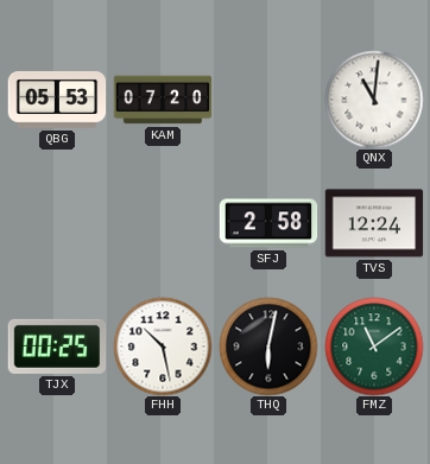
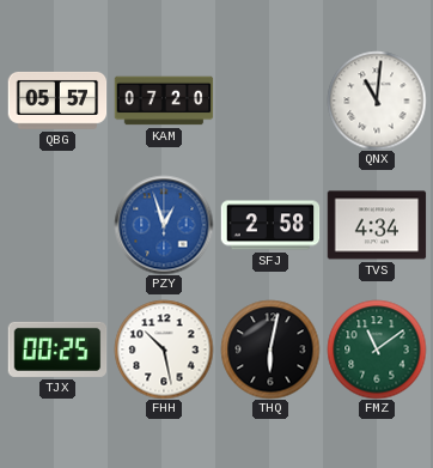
QBG: 05:53 -> 05:57 (57, 101)
PZY: none -> 12:57 (164, 225)
TVS: 12:24 -> 4:34 (377, 225)
